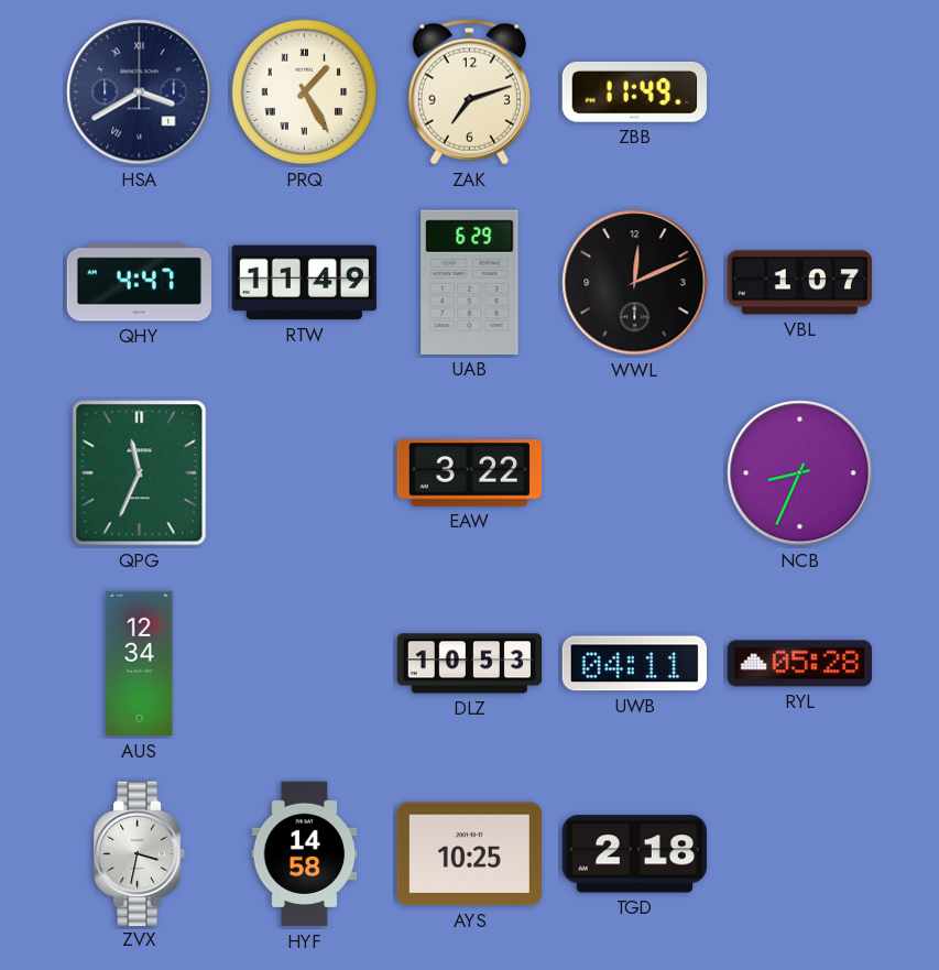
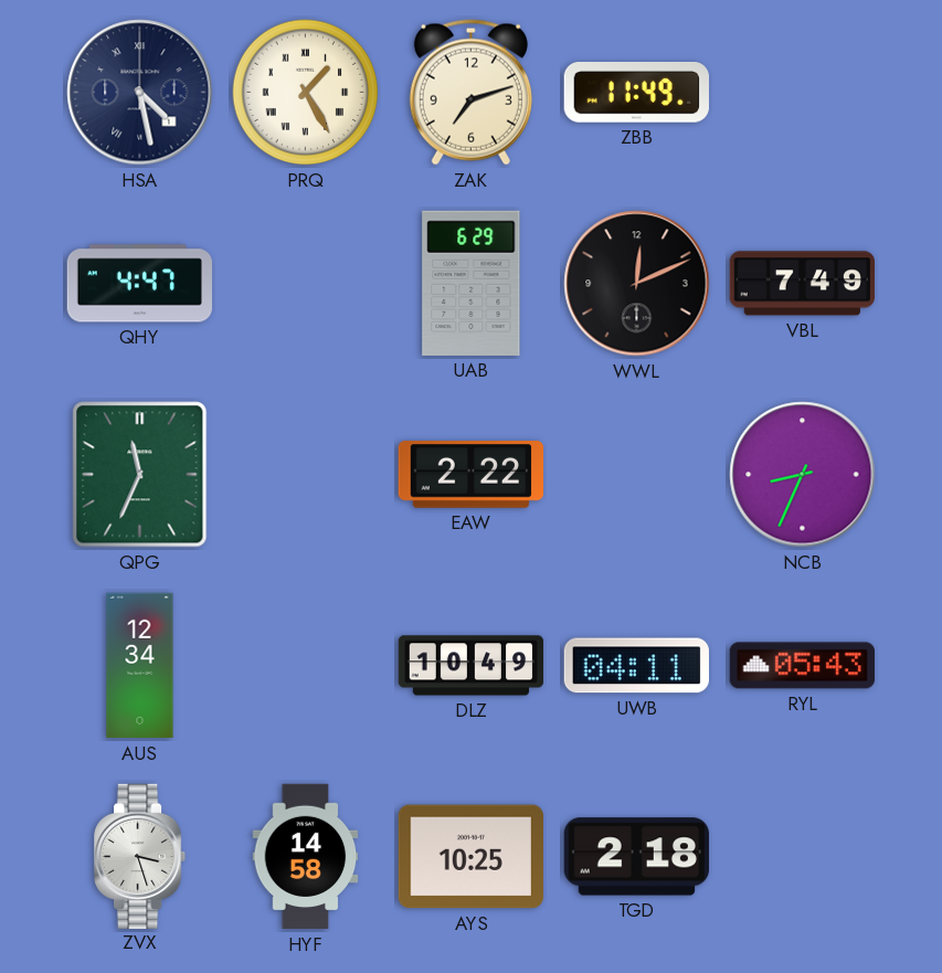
HSA: 3:40 -> 4:28 (140, 93)
RTW: 11:49 -> none (304, 283)
VBL: 1:07 -> 7:49 (802, 284)
EAW: 3:22 -> 2:22 (470, 475)
DLZ: 10:53 -> 10:49 (472, 666)
RYL: 05:28 -> 05:43 (802, 666)
ZVX: 3:32 -> 3:27 (141, 856)
